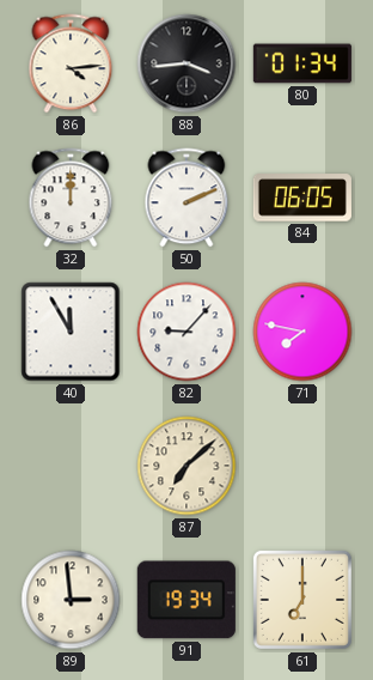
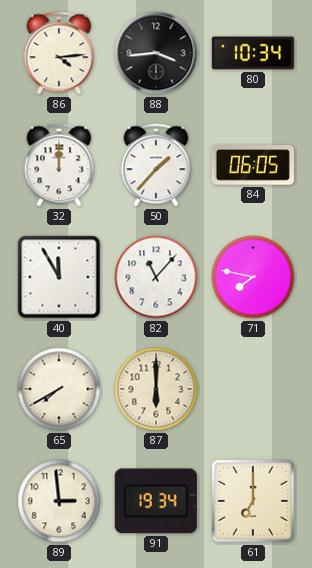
80: 01:34 -> 10:34 (253, 53)
50: 2:11 -> 1:37 (156, 165)
82: 9:07 -> 11:07 (156, 277)
65: none -> 7:40 (59, 389)
87: 7:08 -> 6:00 (156, 389)
